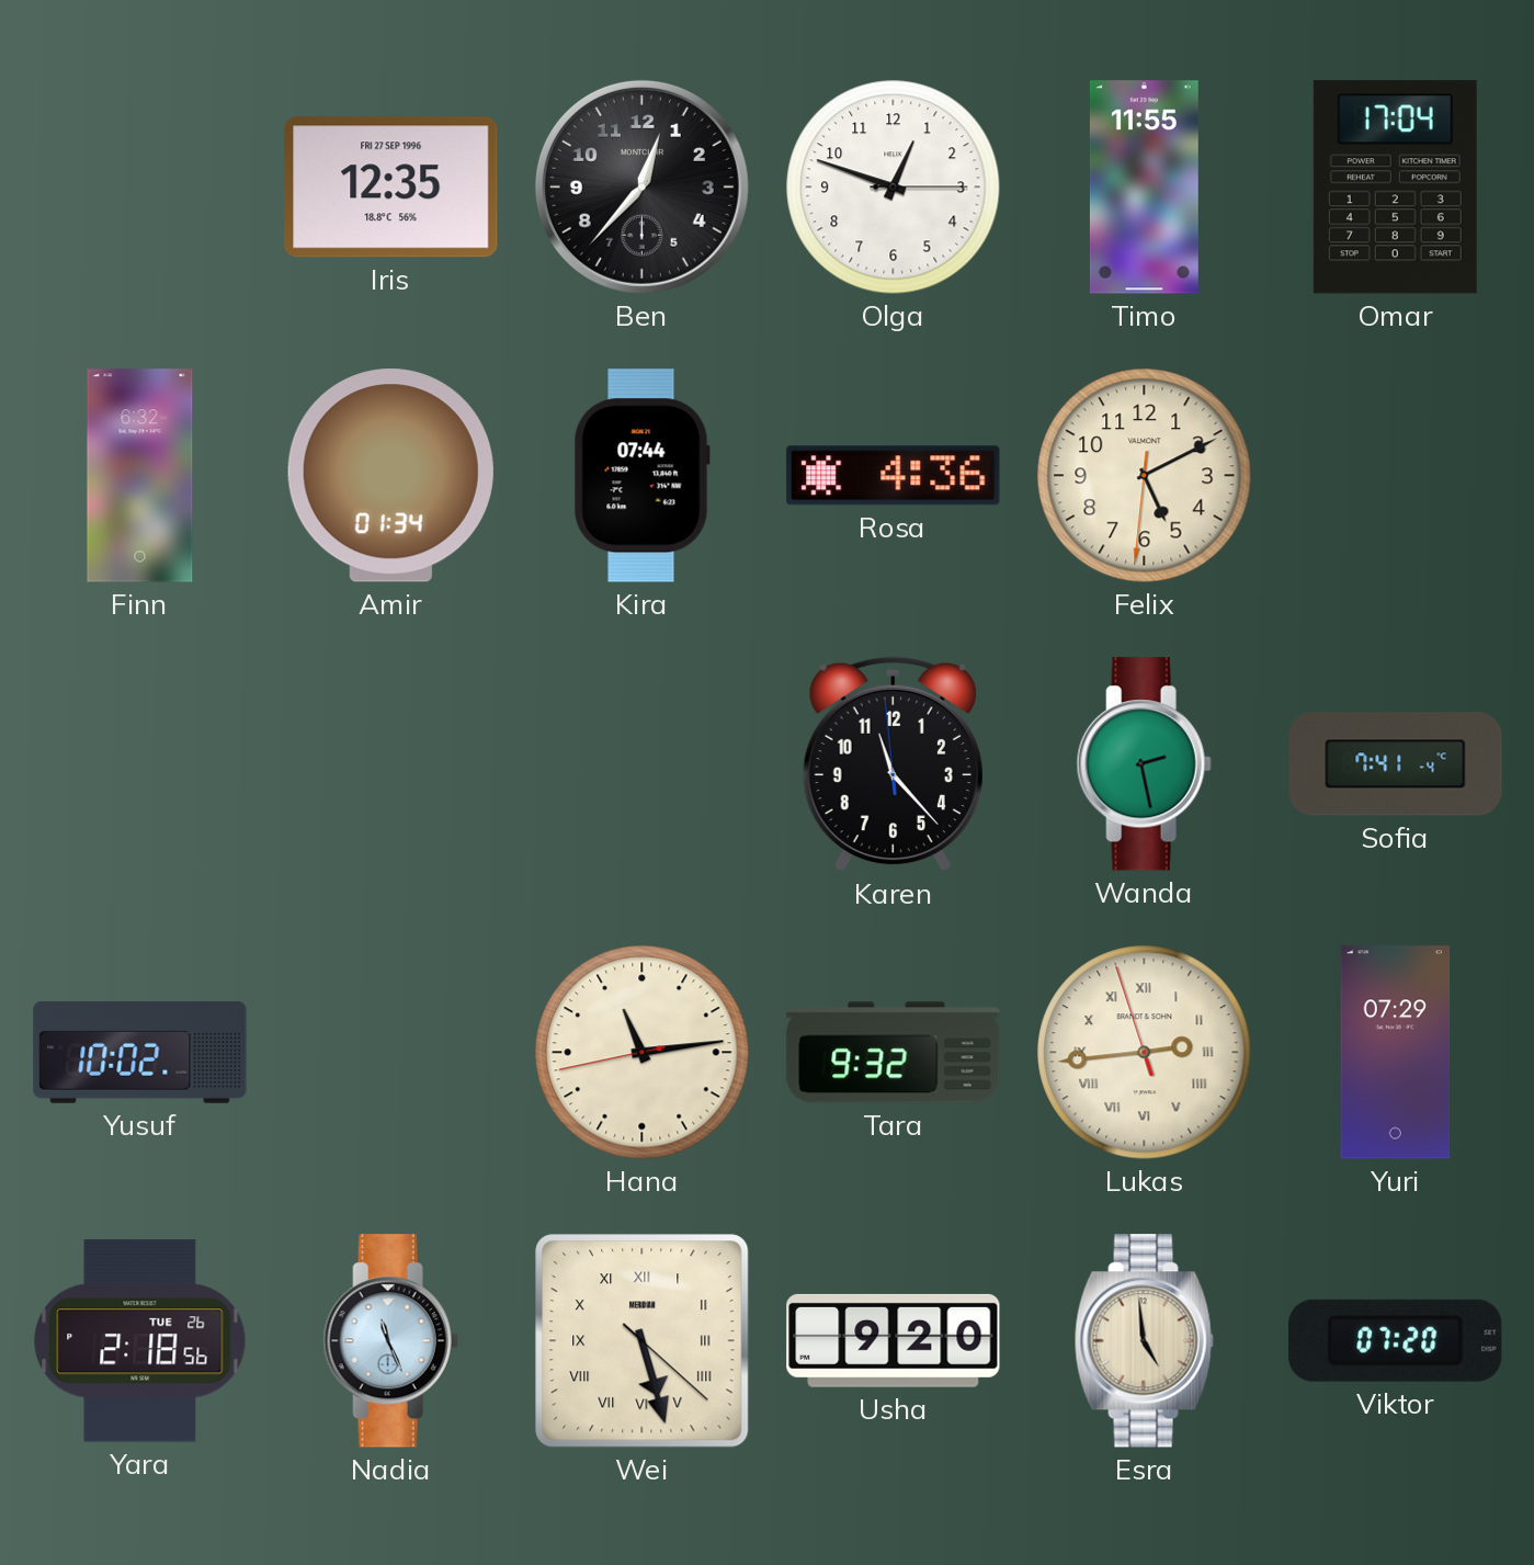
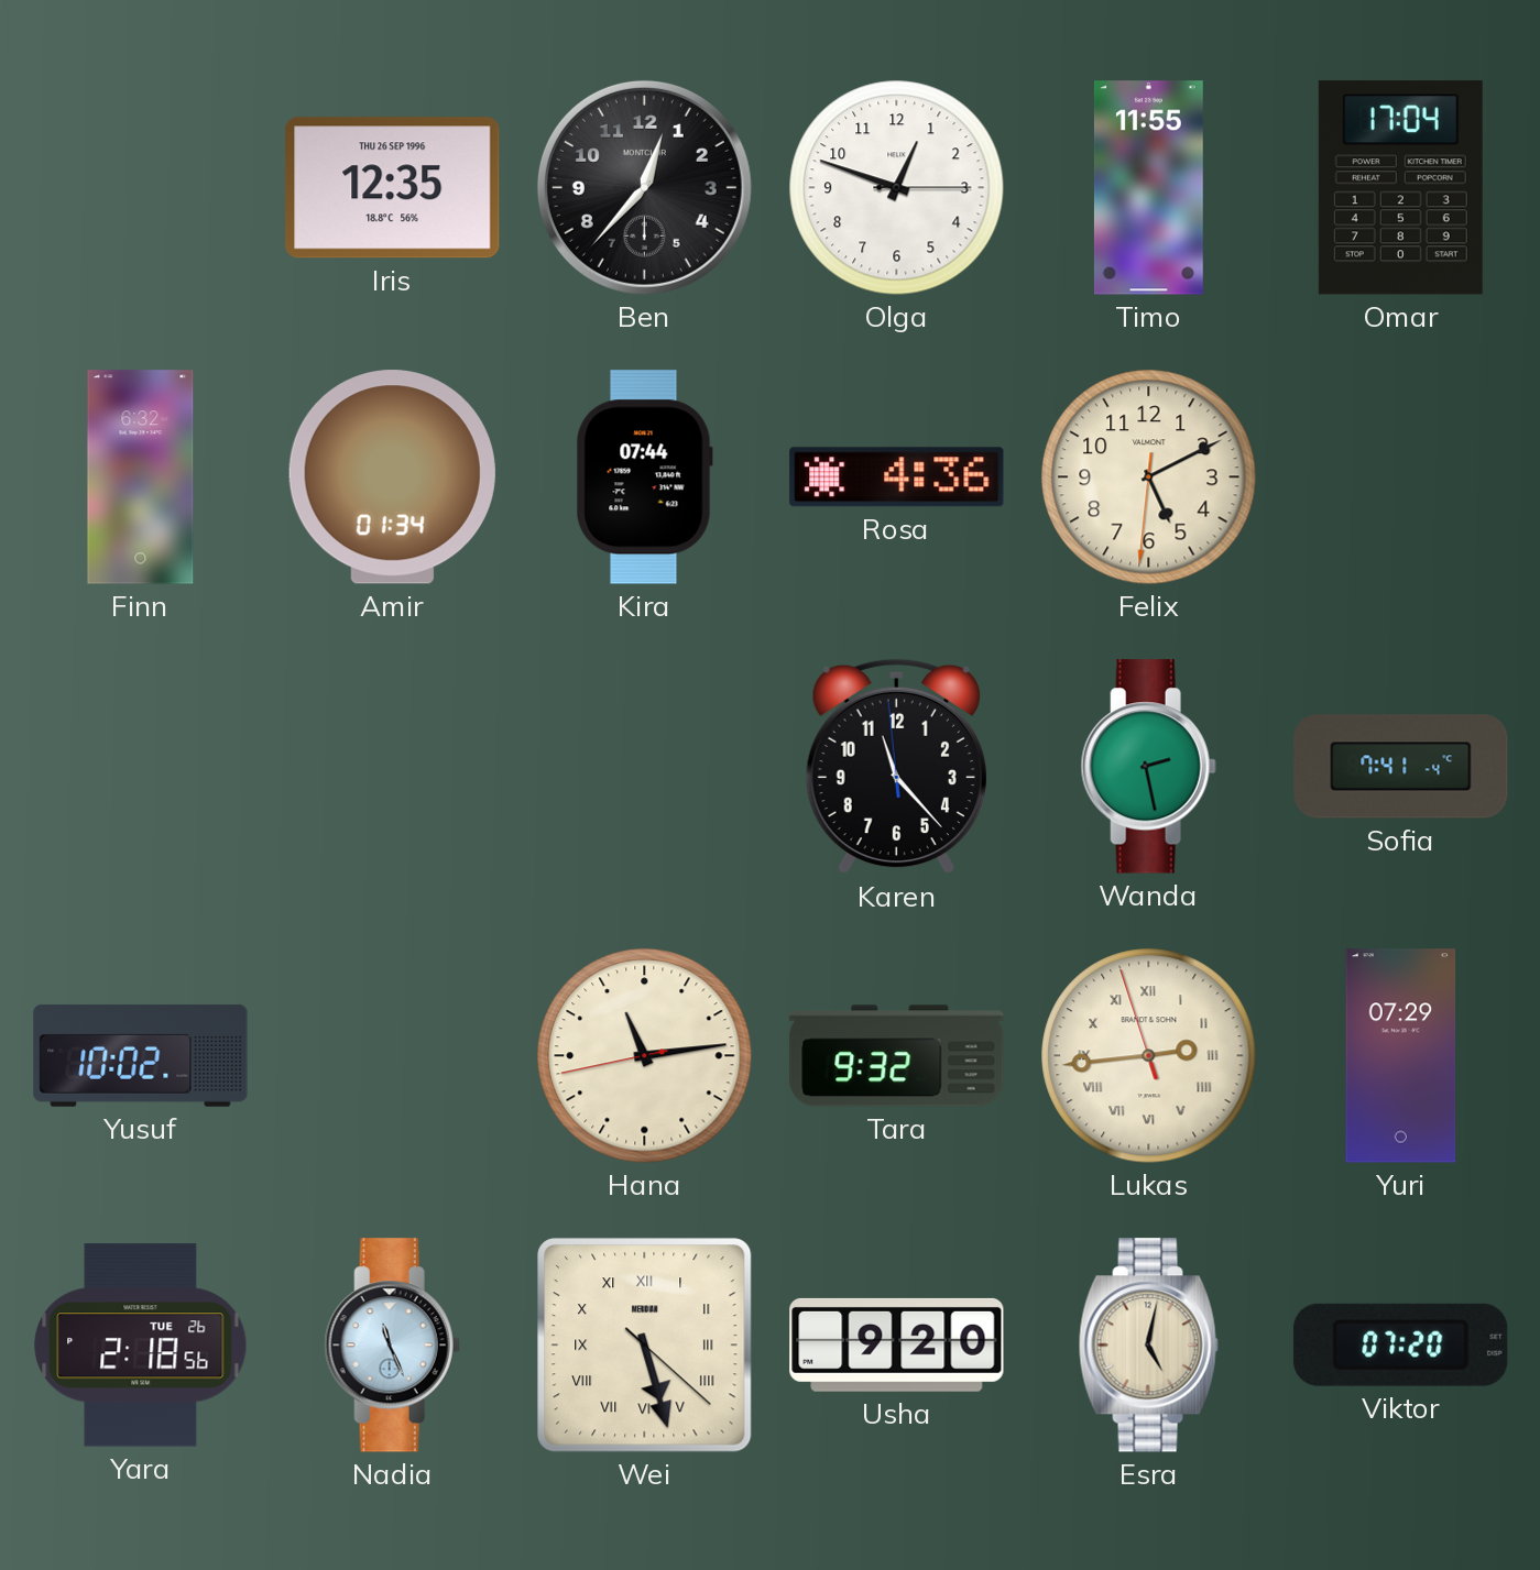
Iris date: FRI 27 SEP 1996 -> THU 26 SEP 1996 (393, 188)
Esra: 4:59 -> 5:02 (1148, 1346)
